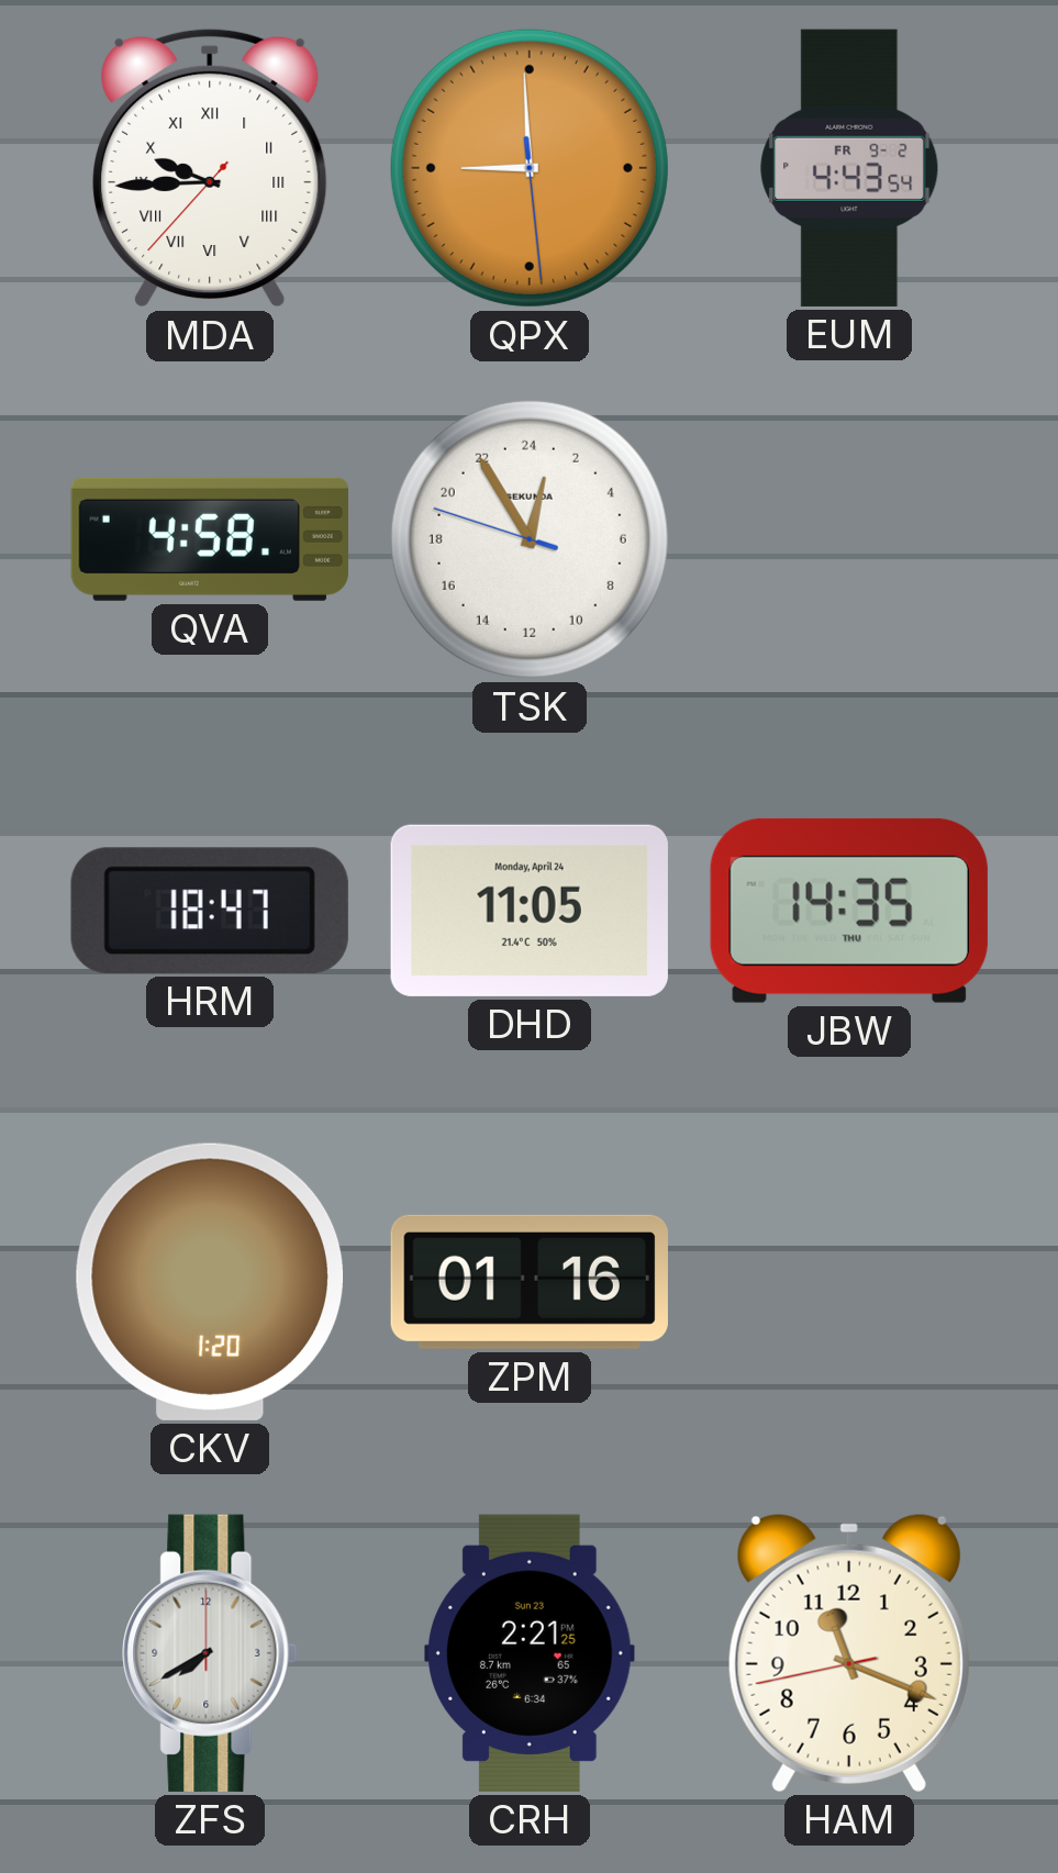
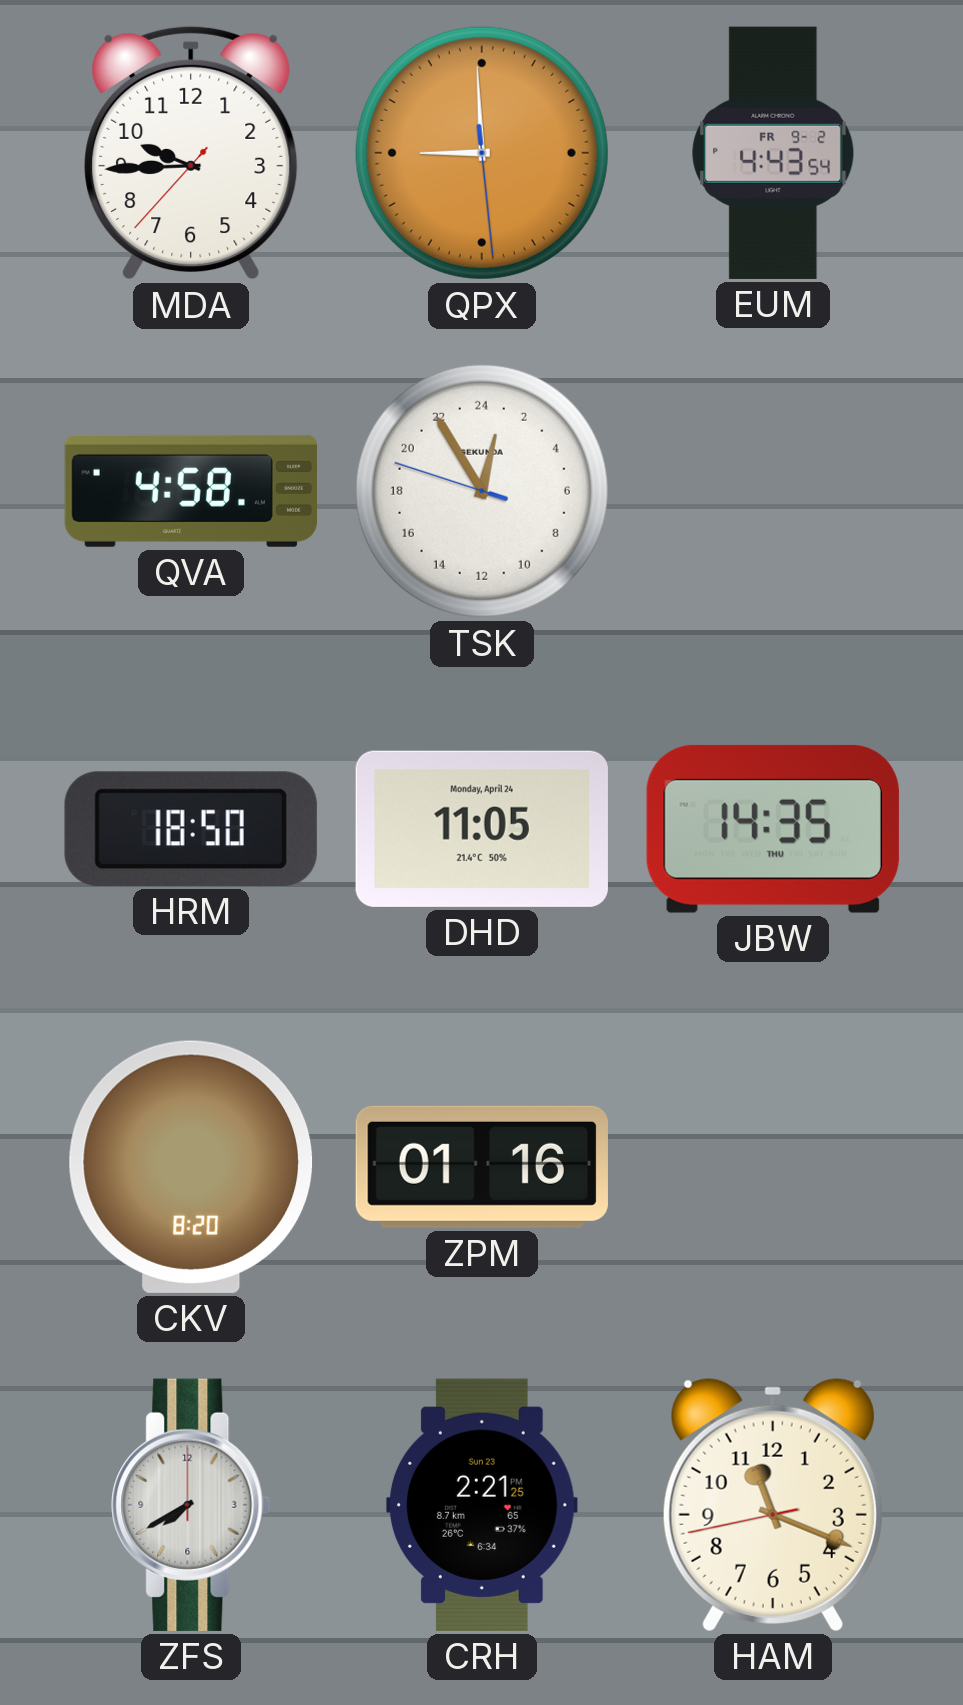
MDA numerals: Roman -> Arabic (191, 153)
HRM: 18:47 -> 18:50 (191, 829)
CKV: 1:20 -> 8:20 (191, 1167)
